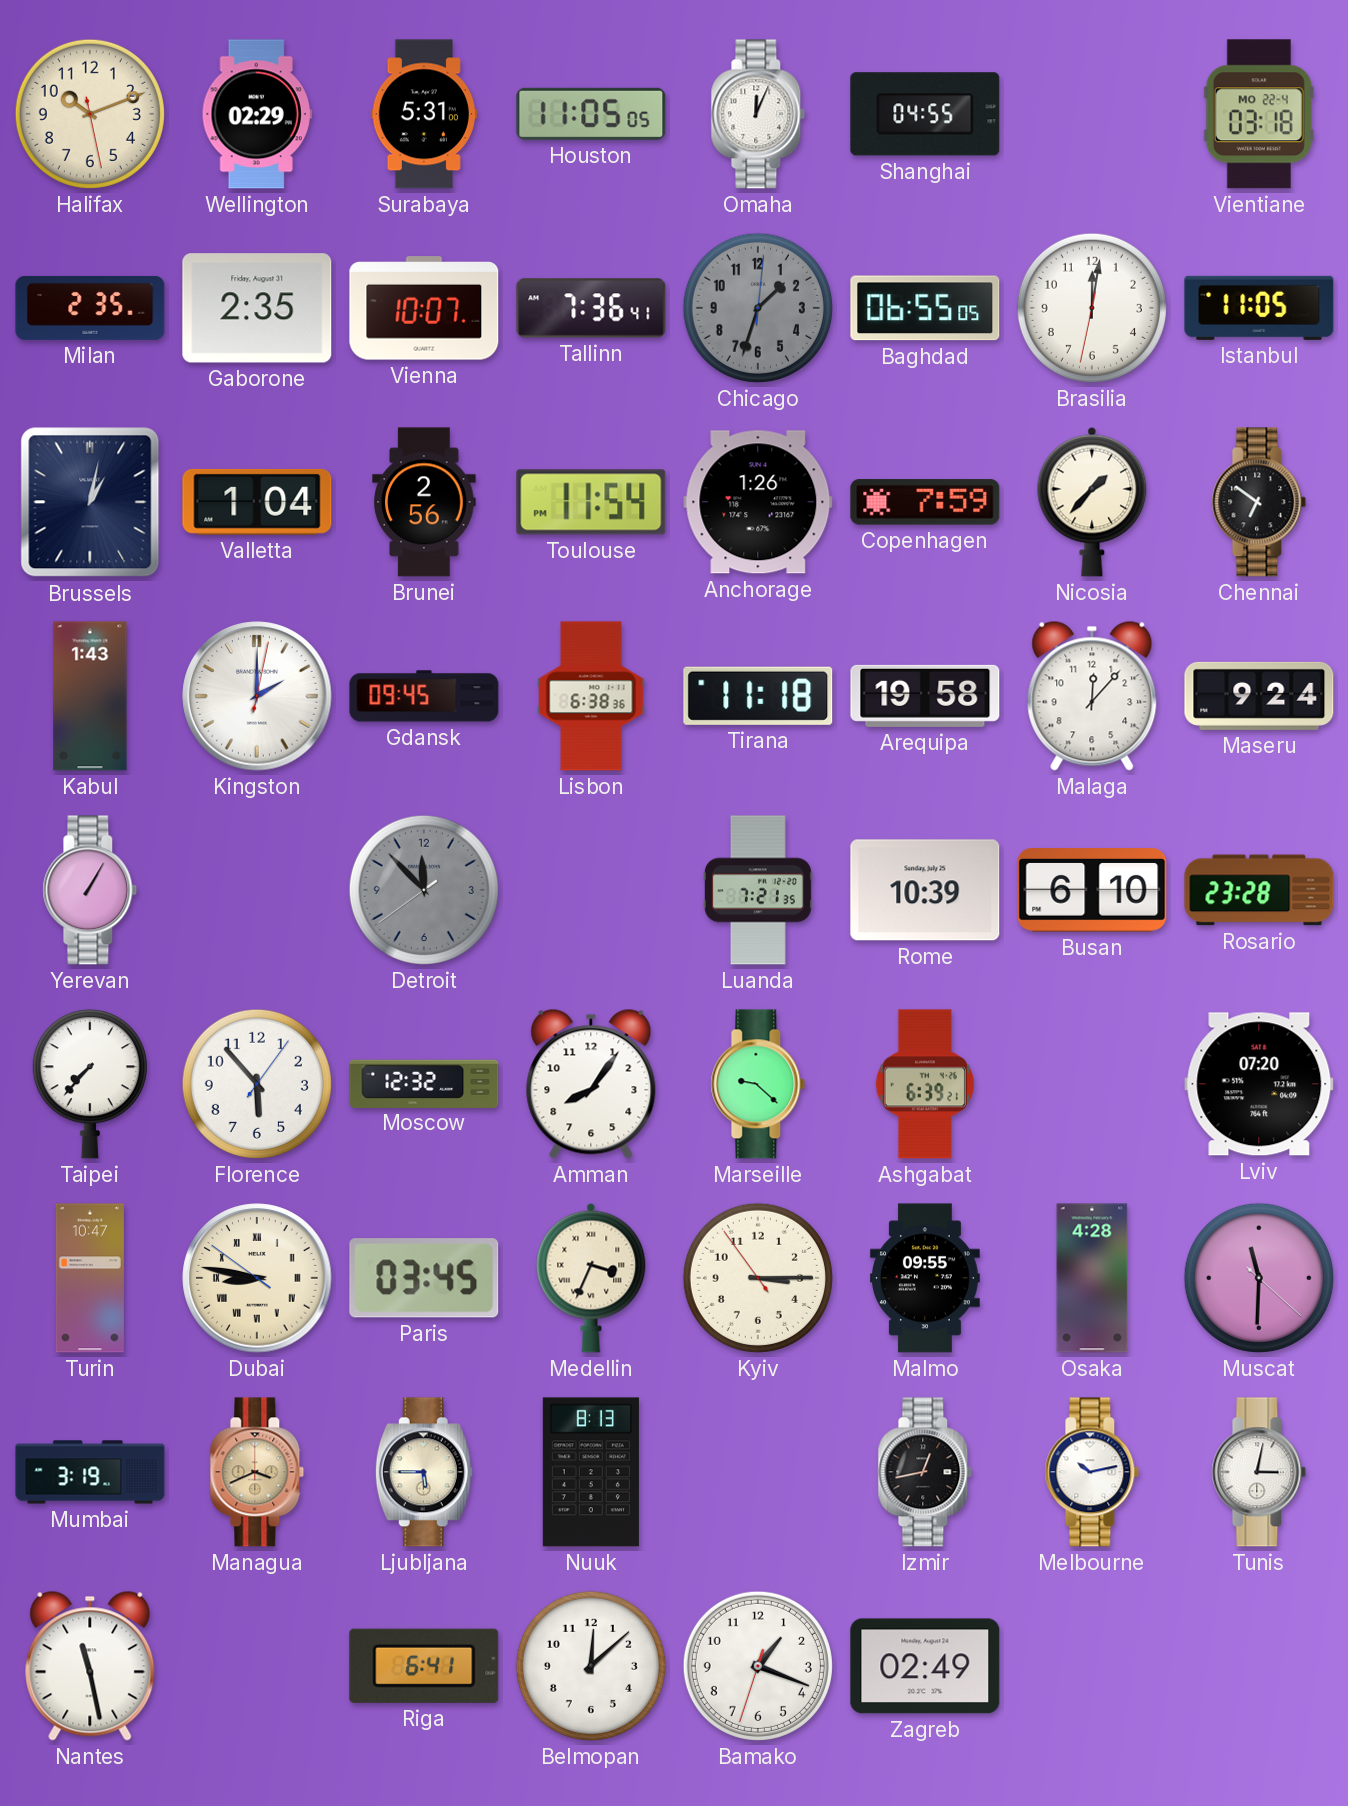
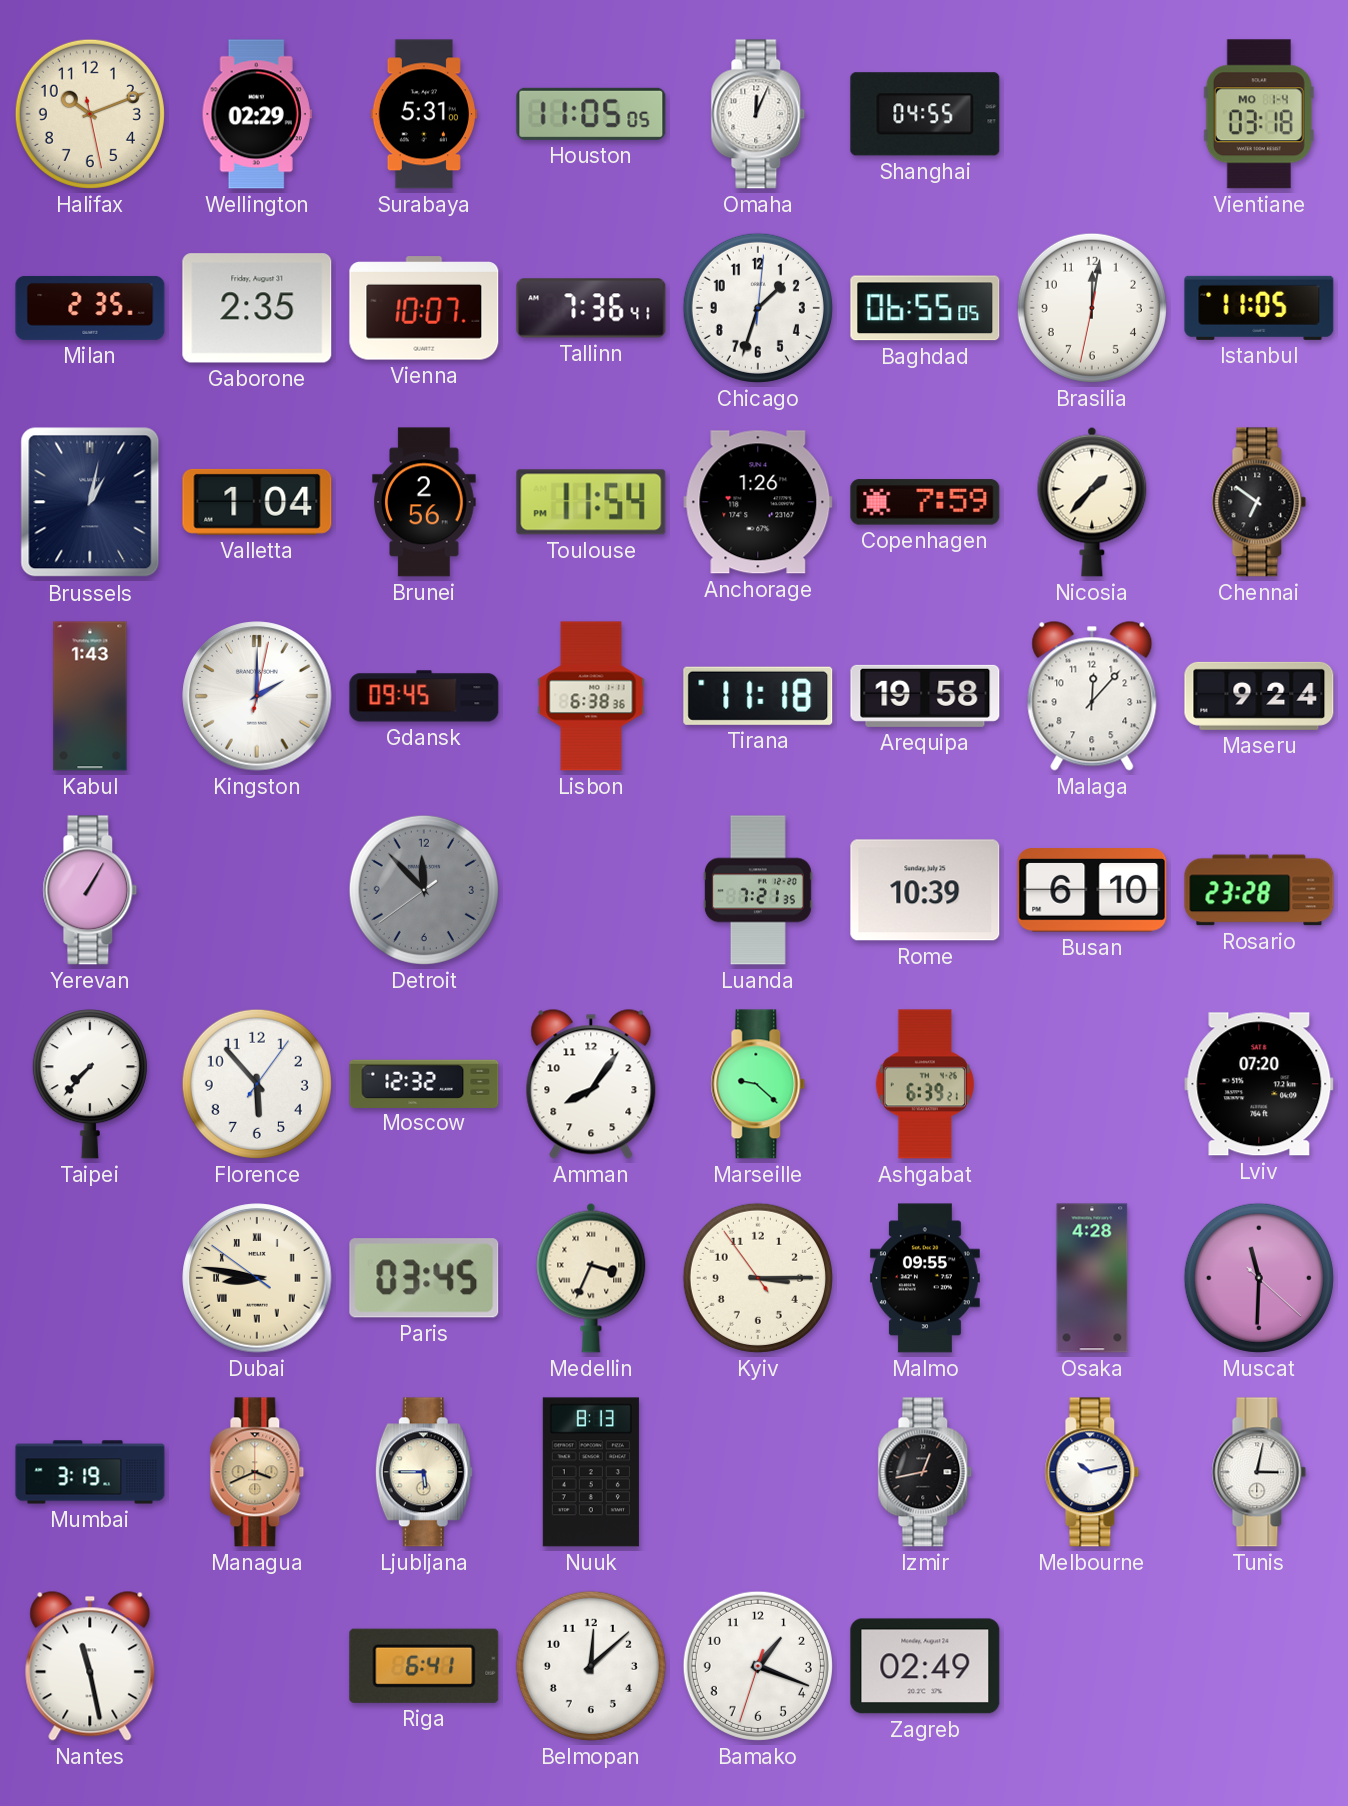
Vientiane date: MO 22-4 -> MO 1-4 (1259, 114)
Chicago dial: grey -> white (758, 308)
Turin: 10:47 -> none (90, 1278)
